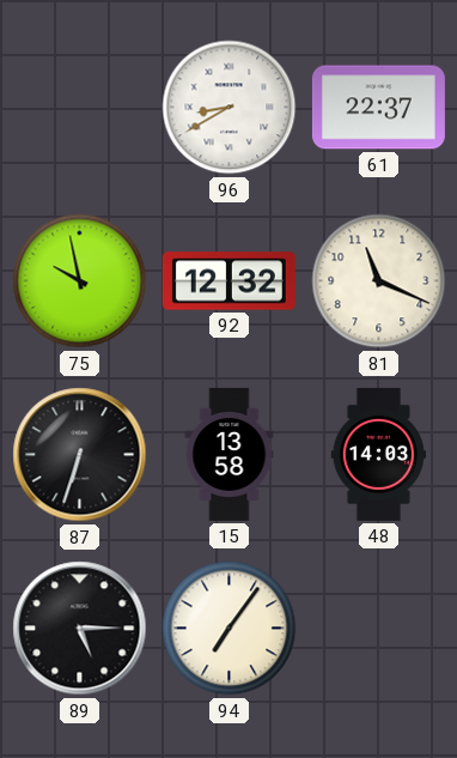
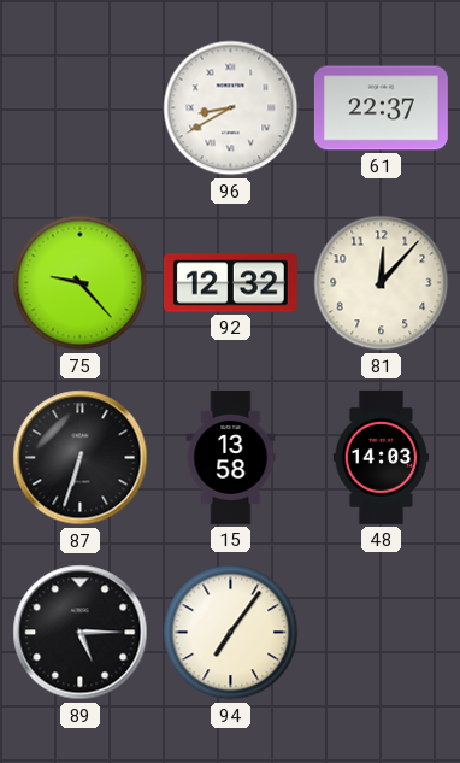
75: 9:58 -> 9:23 (81, 283)
81: 11:19 -> 12:07 (382, 283)
